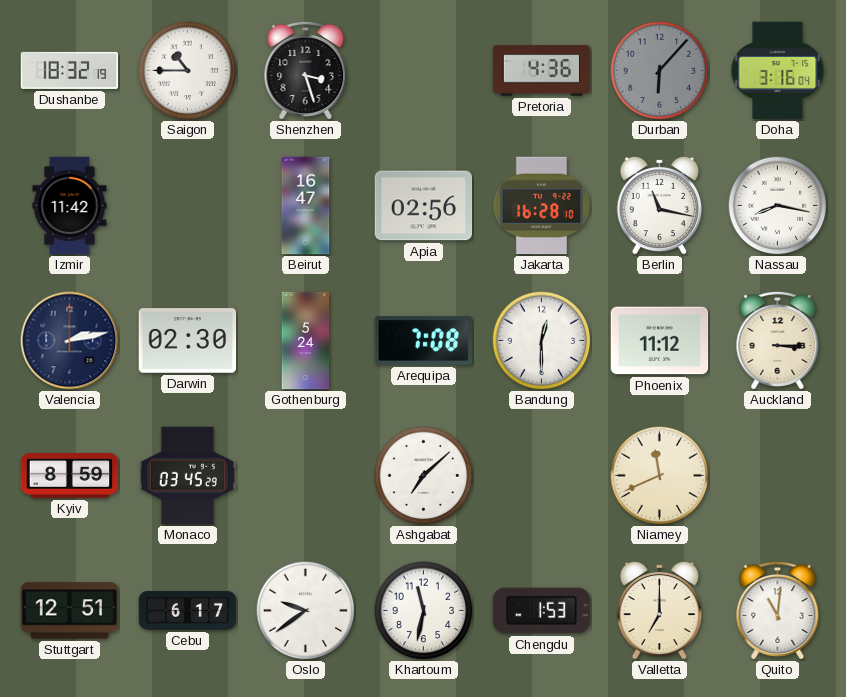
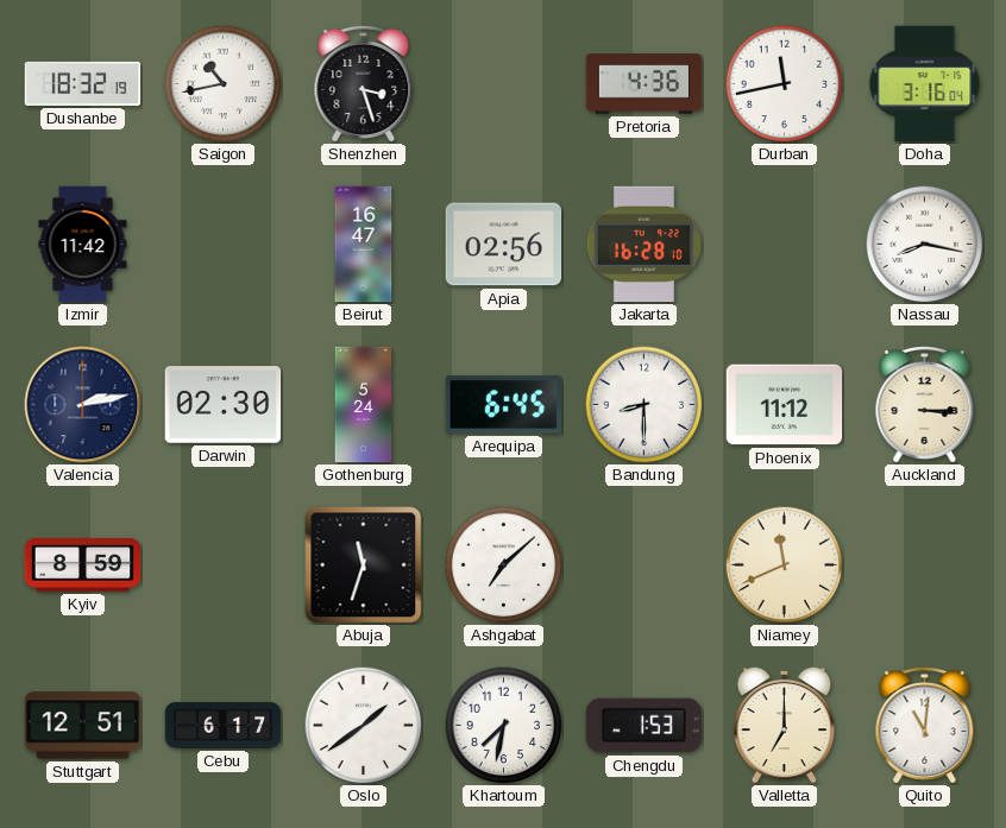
Saigon: 10:45 -> 10:43 (224, 84)
Durban: 6:07 -> 11:43 (785, 84)
Durban dial: grey -> white (785, 84)
Berlin: 11:17 -> none (660, 205)
Arequipa: 7:08 -> 6:45 (503, 405)
Bandung: 12:30 -> 8:30 (645, 405)
Monaco: 03:45 -> none (187, 476)
Abuja: none -> 11:33 (364, 565)
Oslo: 9:39 -> 1:39 (364, 726)
Khartoum: 11:32 -> 7:32 (504, 726)
